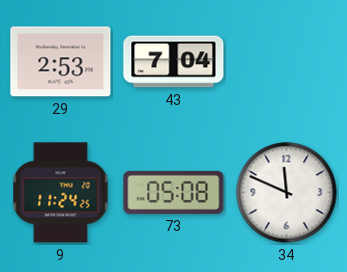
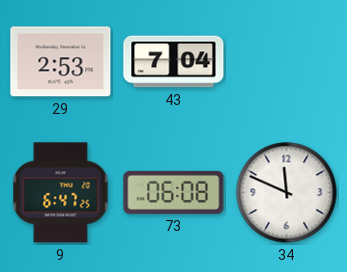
9: 11:24 -> 6:47 (61, 193)
73: 05:08 -> 06:08 (174, 192)
